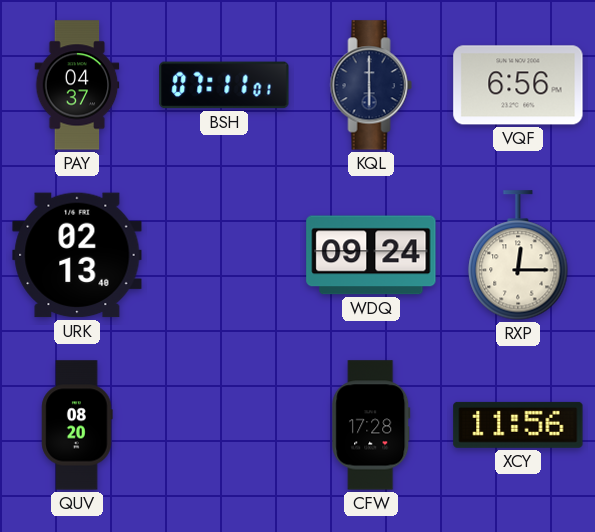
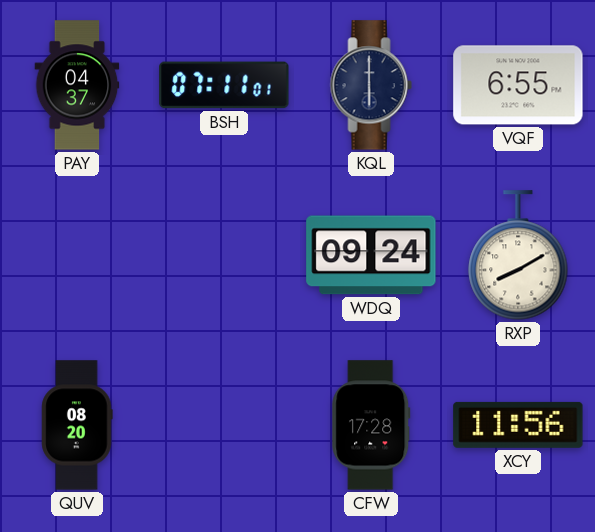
VQF: 6:56 -> 6:55 (518, 85)
URK: 02:13 -> none (77, 255)
RXP: 12:15 -> 8:10 (518, 255)
